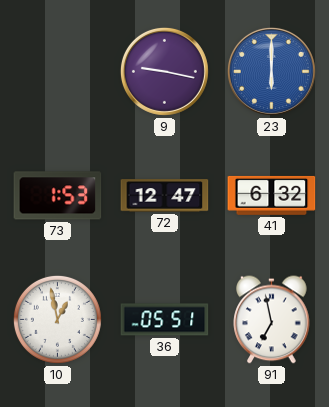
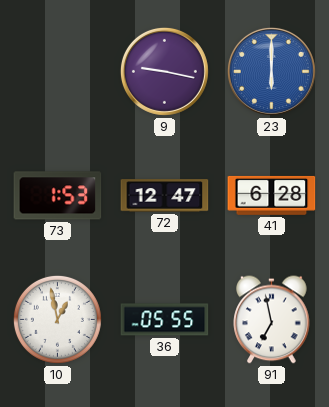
41: 6:32 -> 6:28 (272, 195)
36: 05:51 -> 05:55 (165, 320)
